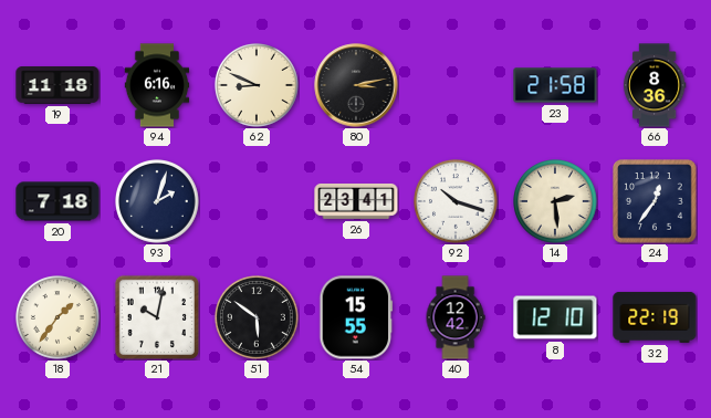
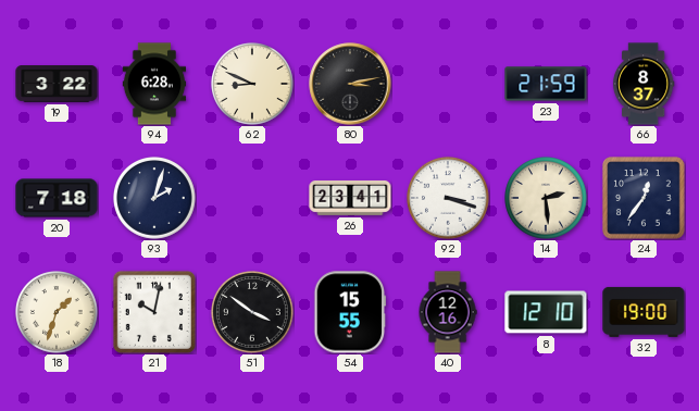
19: 11:18 -> 3:22 (57, 85)
94: 6:16 -> 6:28 (154, 84)
23: 21:58 -> 21:59 (546, 84)
66: 8:36 -> 8:37 (644, 84)
92: 10:18 -> 3:18 (449, 199)
18: 1:36 -> 1:33 (58, 313)
51: 5:51 -> 3:51 (253, 313)
40: 12:42 -> 12:16 (448, 312)
32: 22:19 -> 19:00 (644, 312)
